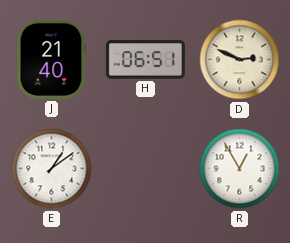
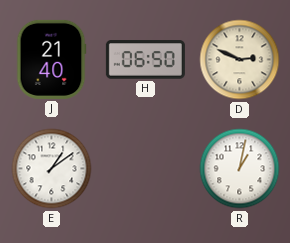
H: 06:51 -> 06:50 (145, 60)
R: 12:55 -> 1:02 (240, 169)
